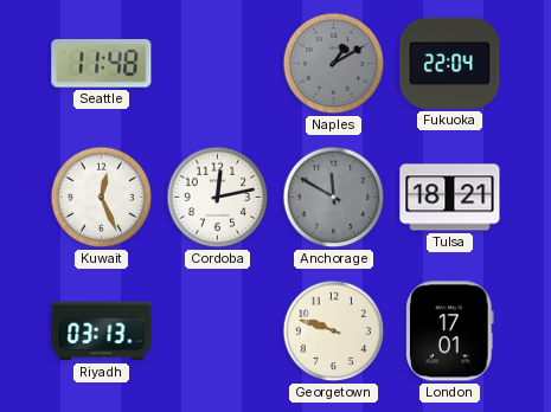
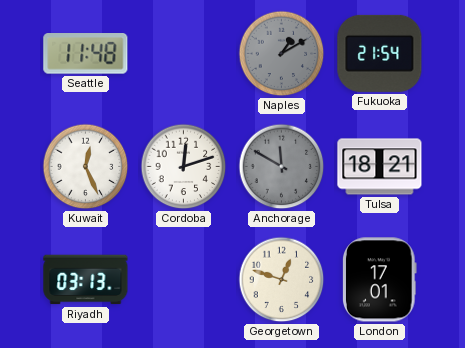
Fukuoka: 22:04 -> 21:54 (380, 53)
Cordoba: 12:13 -> 12:12 (184, 167)
Georgetown: 9:48 -> 12:48 (282, 280)
